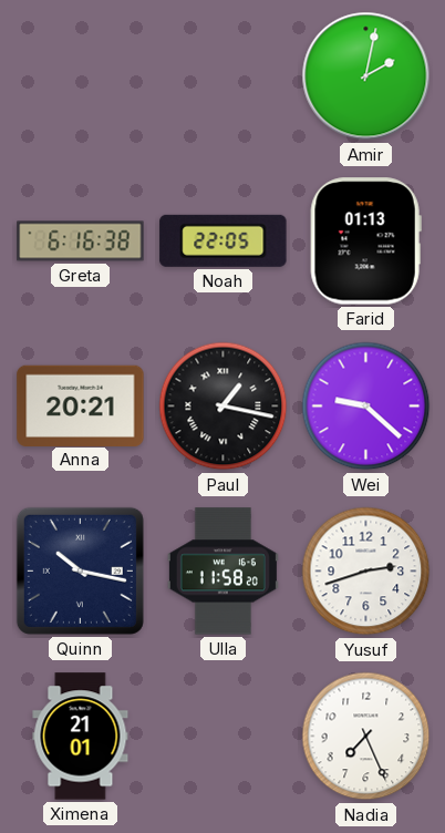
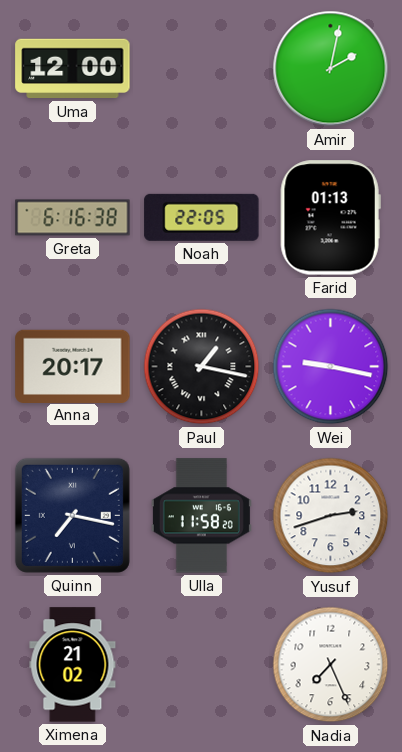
Uma: none -> 12:00 (73, 69)
Anna: 20:21 -> 20:17 (73, 366)
Wei: 9:22 -> 9:17 (331, 367)
Quinn: 10:17 -> 7:17 (72, 515)
Ximena: 21:01 -> 21:02 (73, 665)
